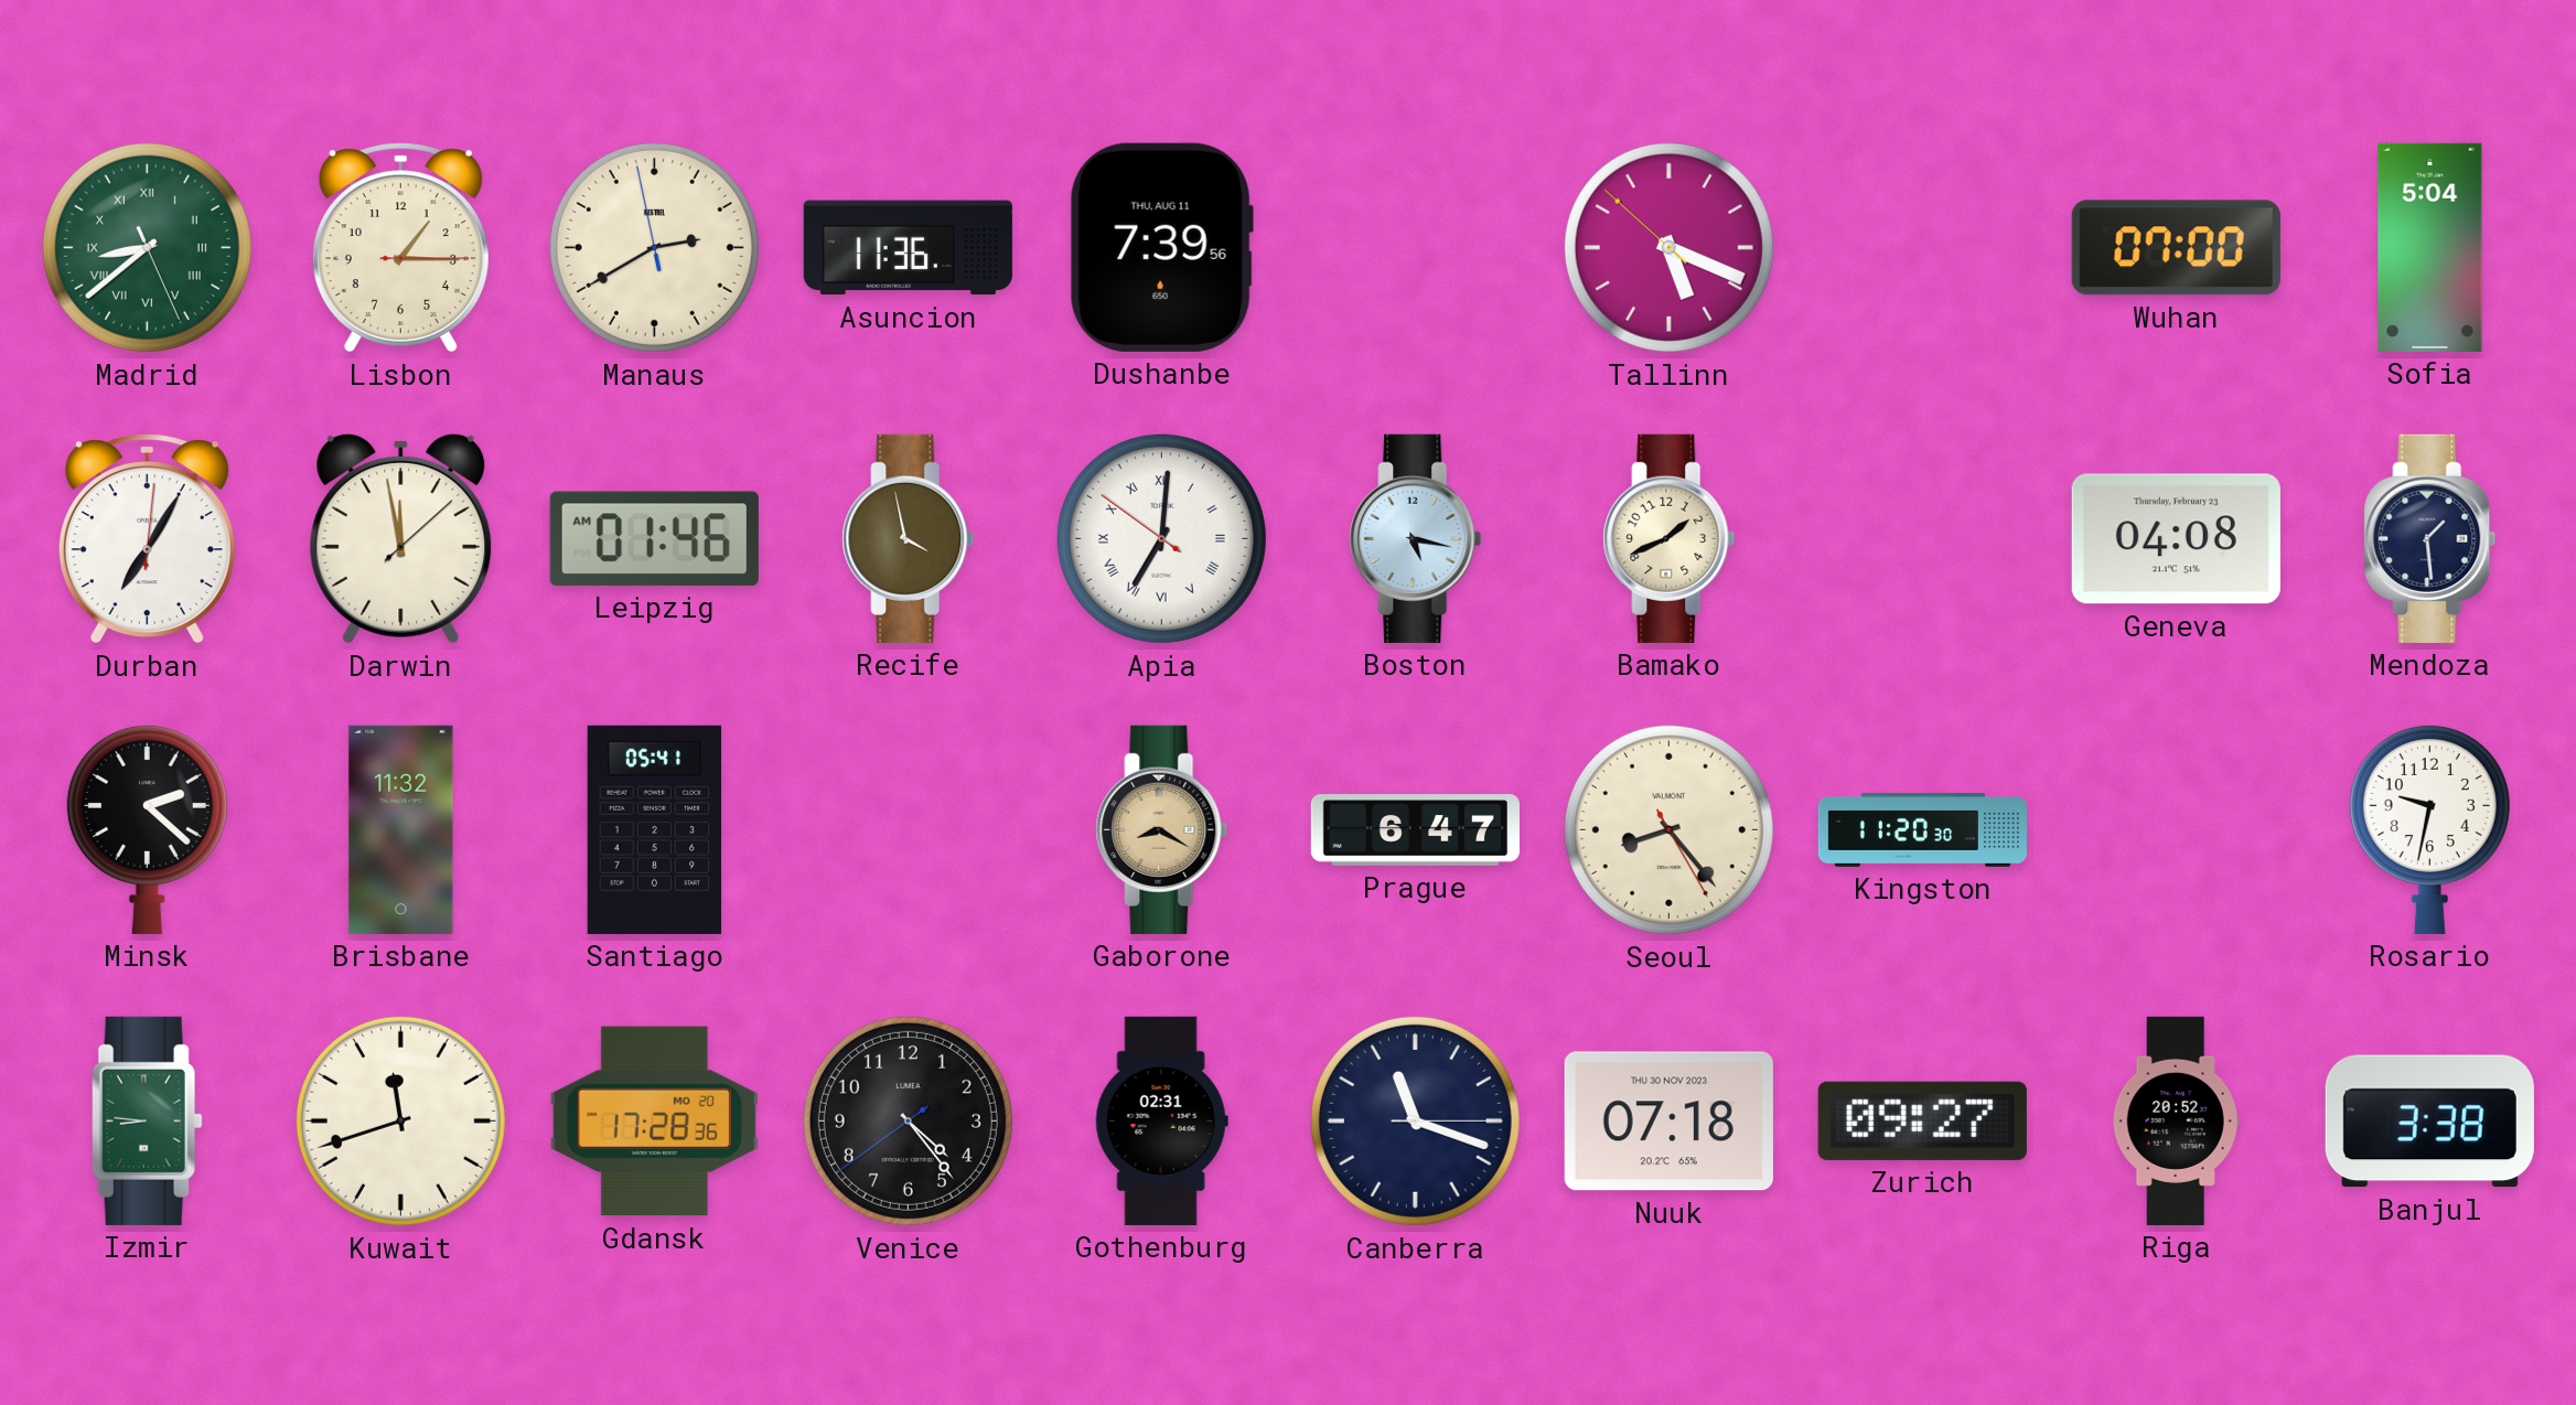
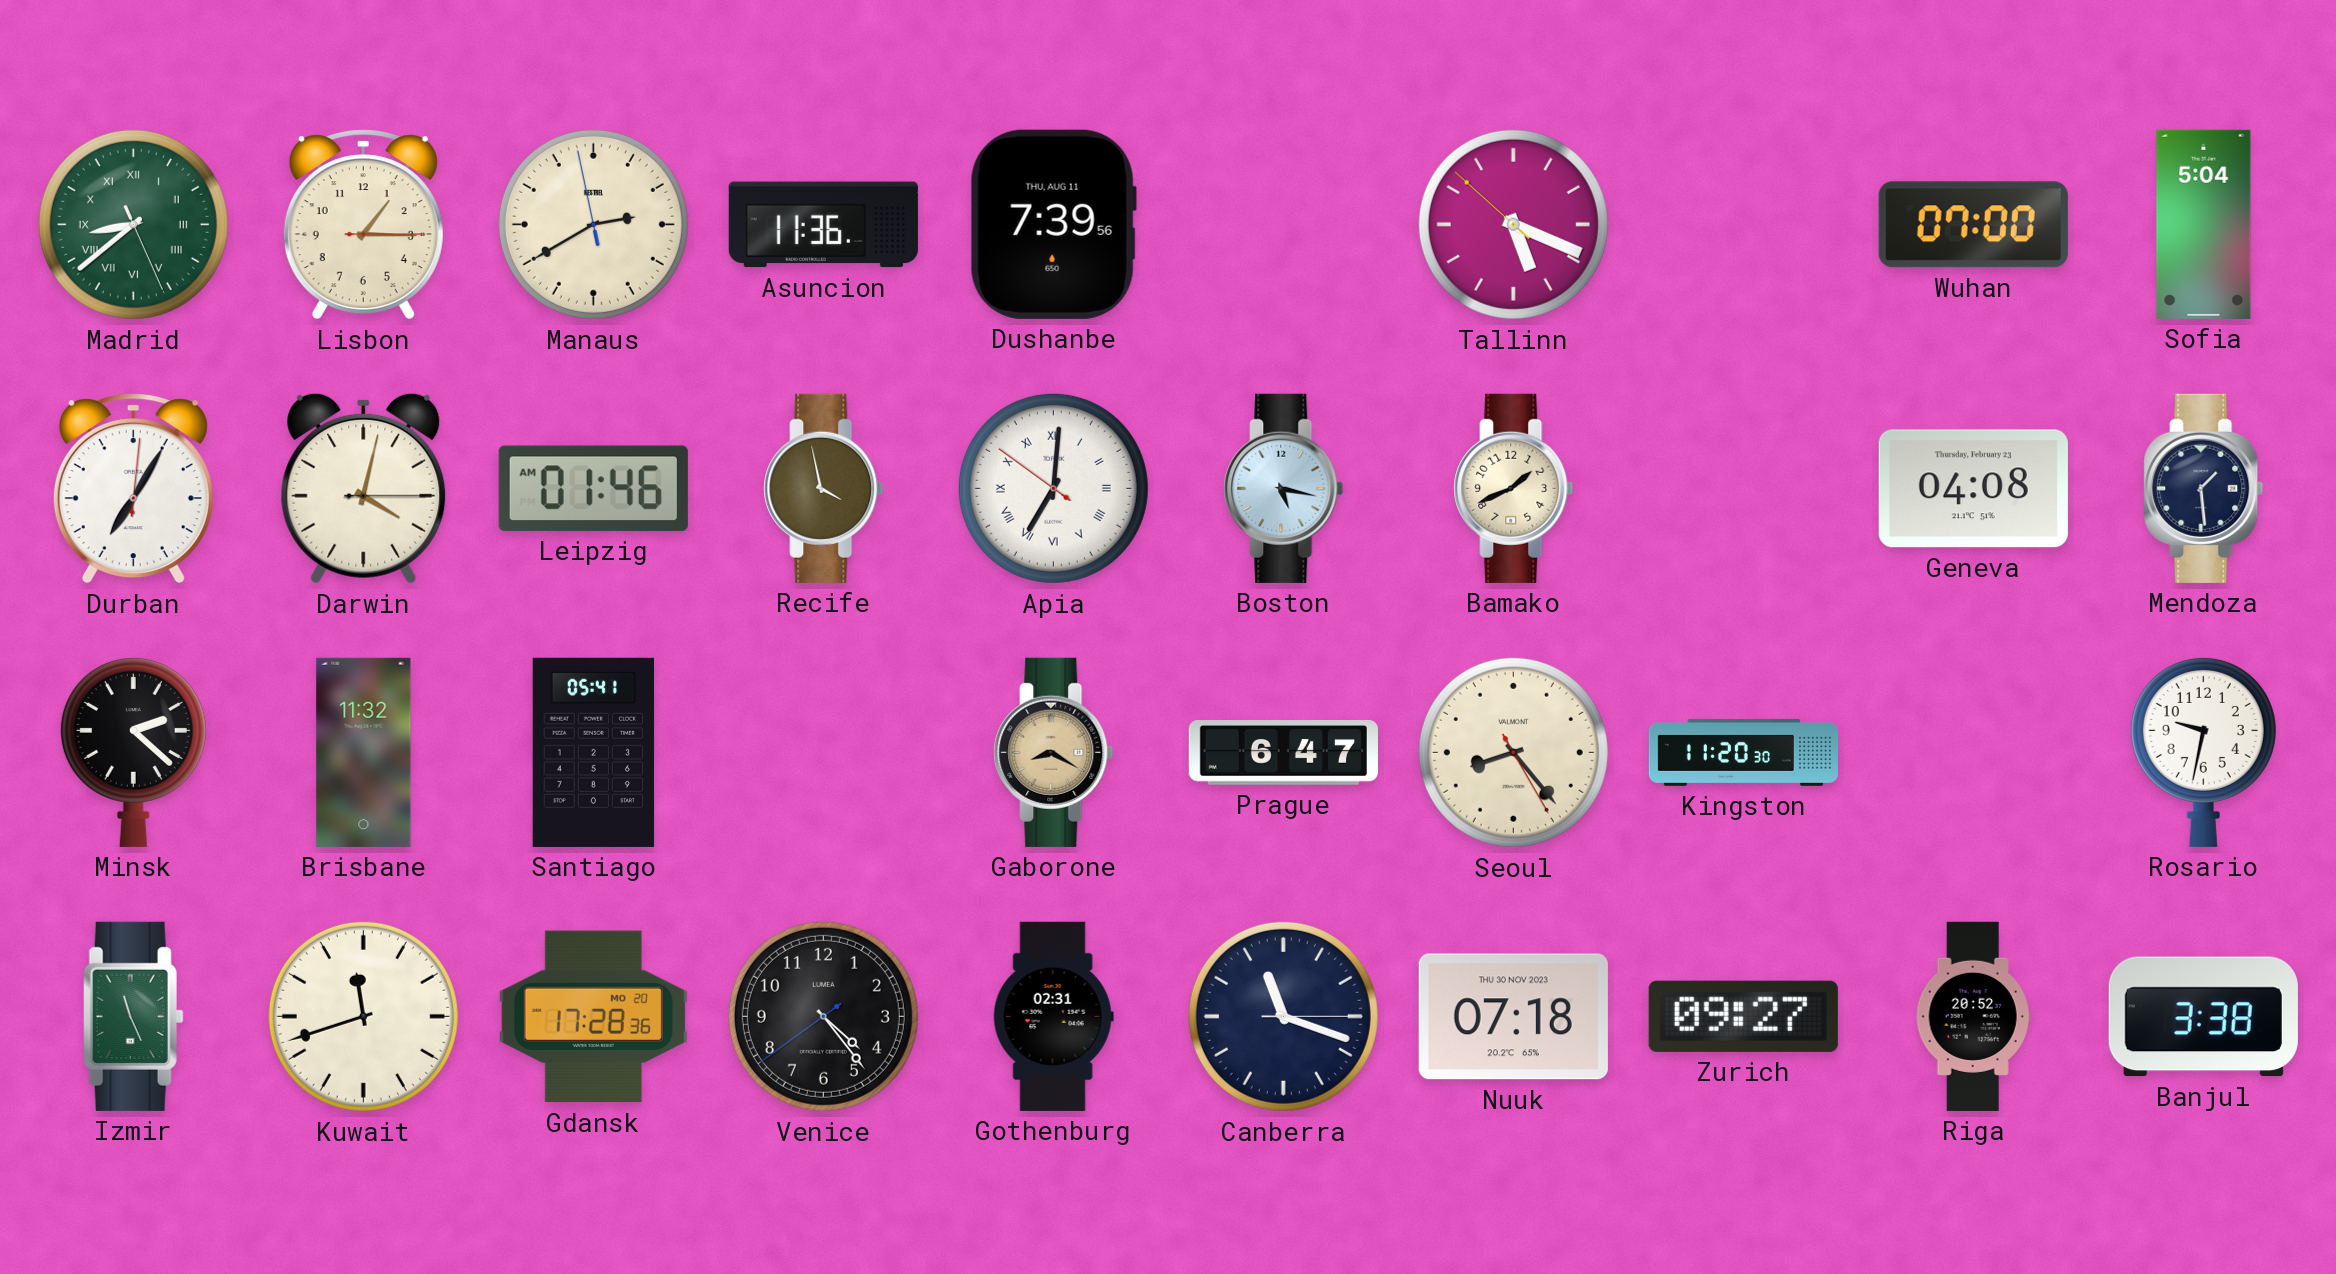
Darwin: 11:58 -> 4:02 (364, 488)
Izmir: 8:46 -> 11:26 (133, 1016)
